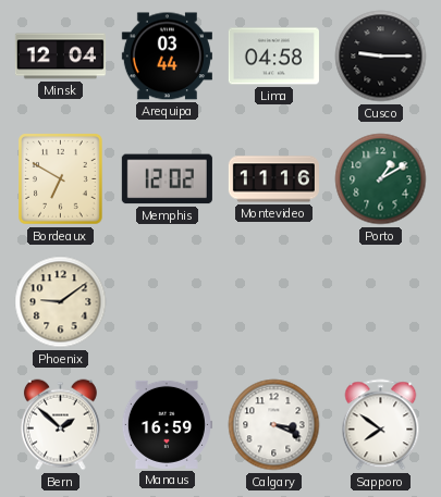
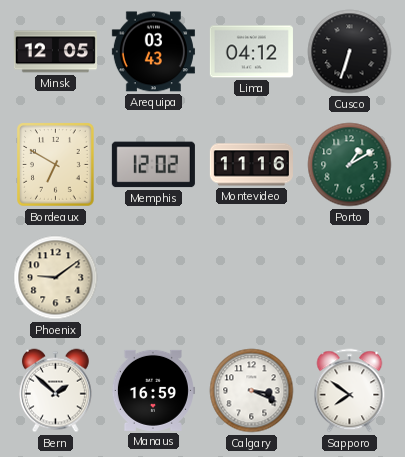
Minsk: 12:04 -> 12:05 (55, 52)
Arequipa: 03:44 -> 03:43 (153, 52)
Lima: 04:58 -> 04:12 (251, 52)
Cusco: 9:15 -> 6:33 (350, 52)
